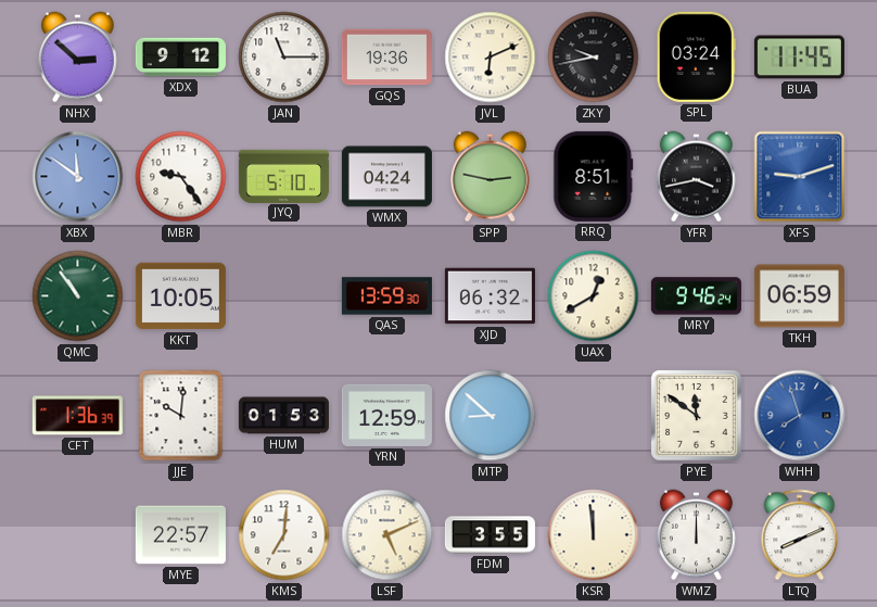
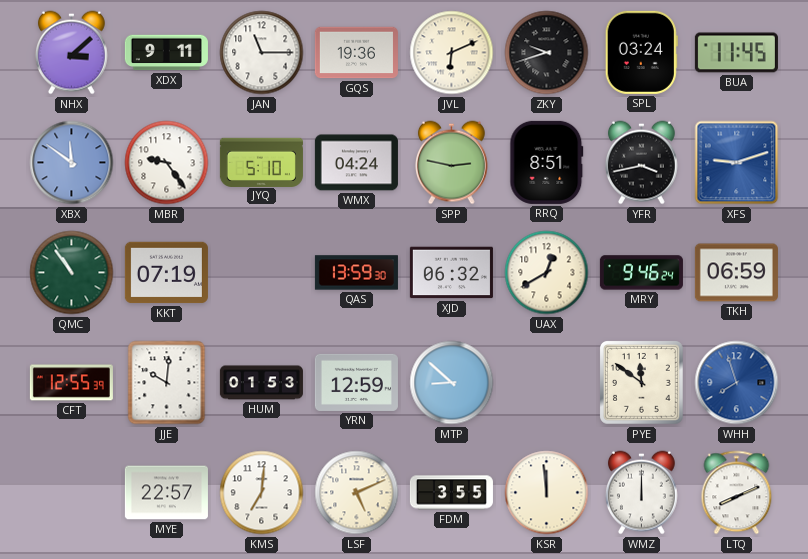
NHX: 2:52 -> 3:08 (71, 53)
XDX: 9:12 -> 9:11 (166, 53)
ZKY: 9:43 -> 9:42 (547, 53)
KKT: 10:05 -> 07:19 (166, 273)
CFT: 1:36 -> 12:55 (71, 383)
